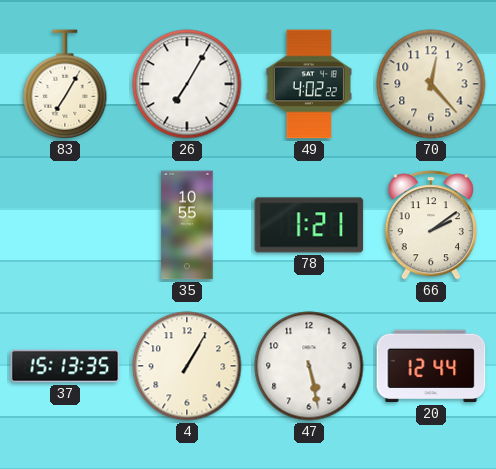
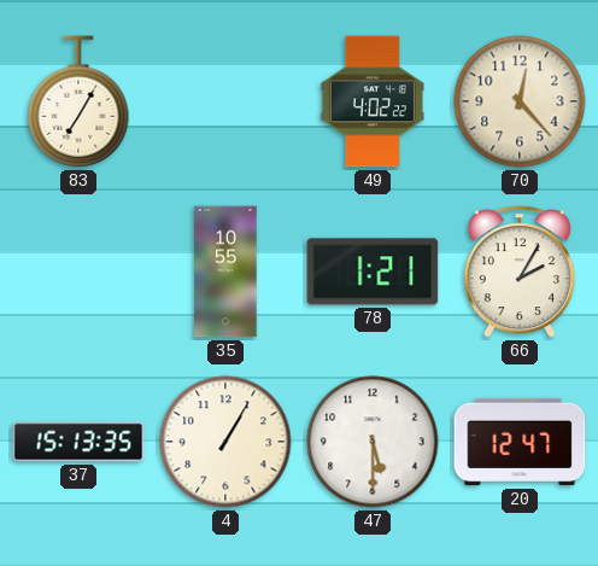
26: 7:05 -> none (187, 84)
66: 2:09 -> 2:05 (520, 272)
47: 5:28 -> 5:30 (373, 442)
20: 12:44 -> 12:47 (520, 442)
